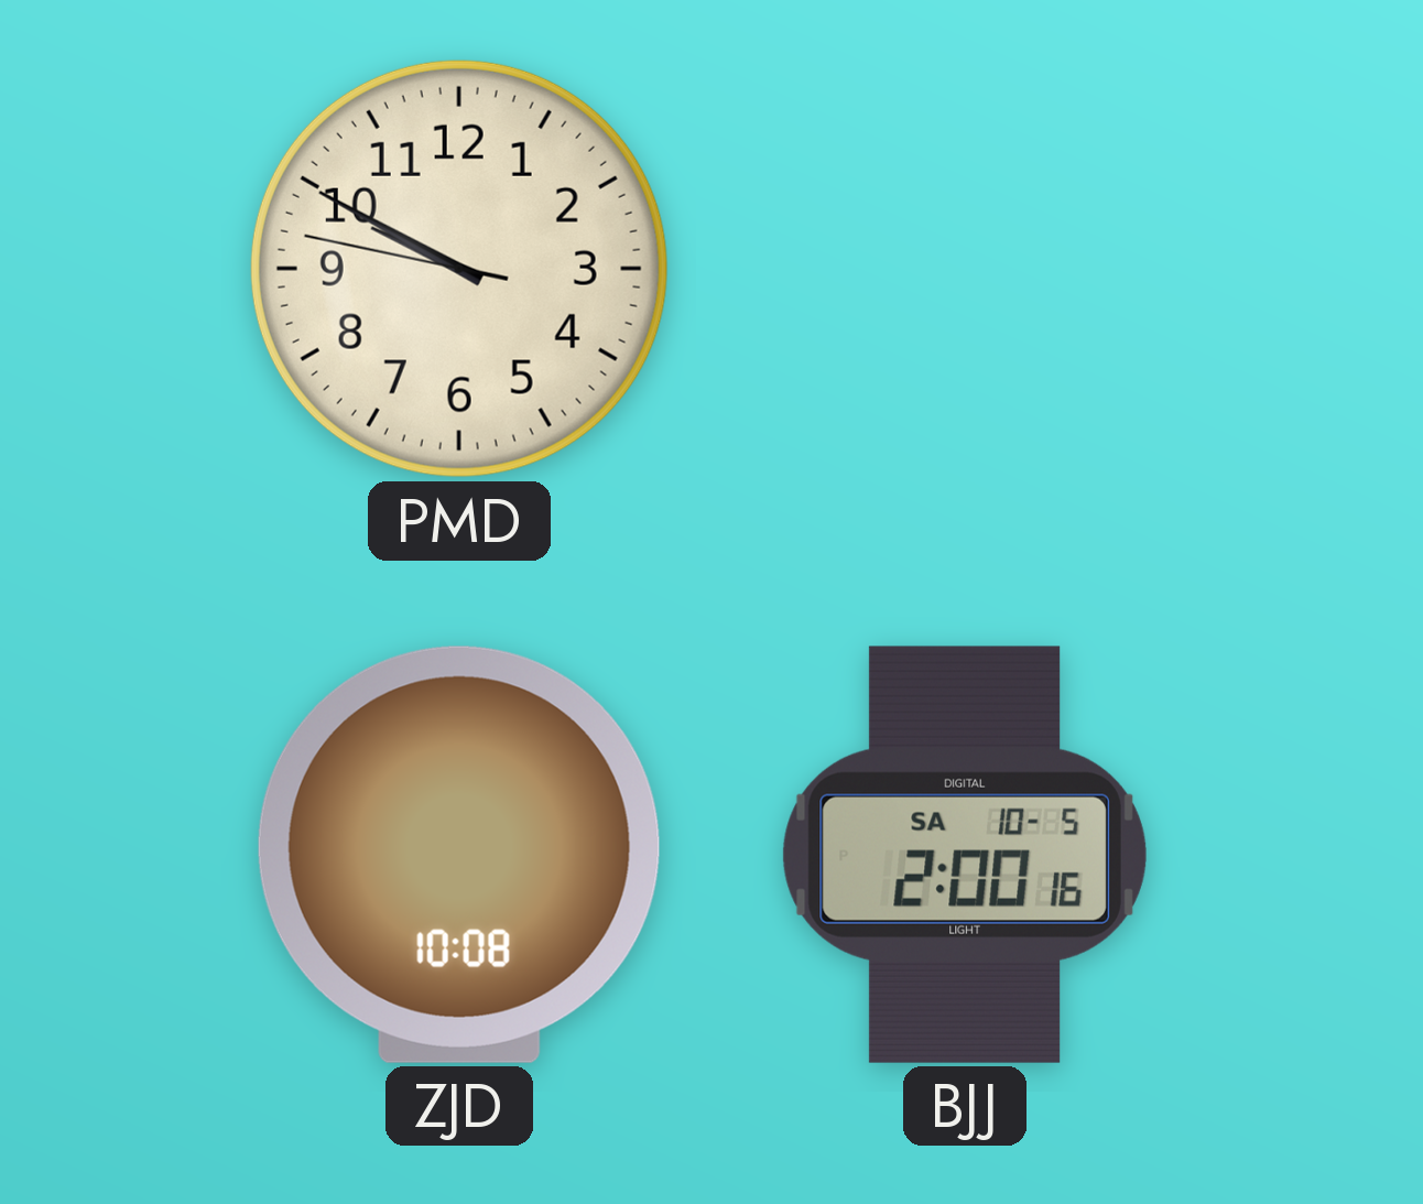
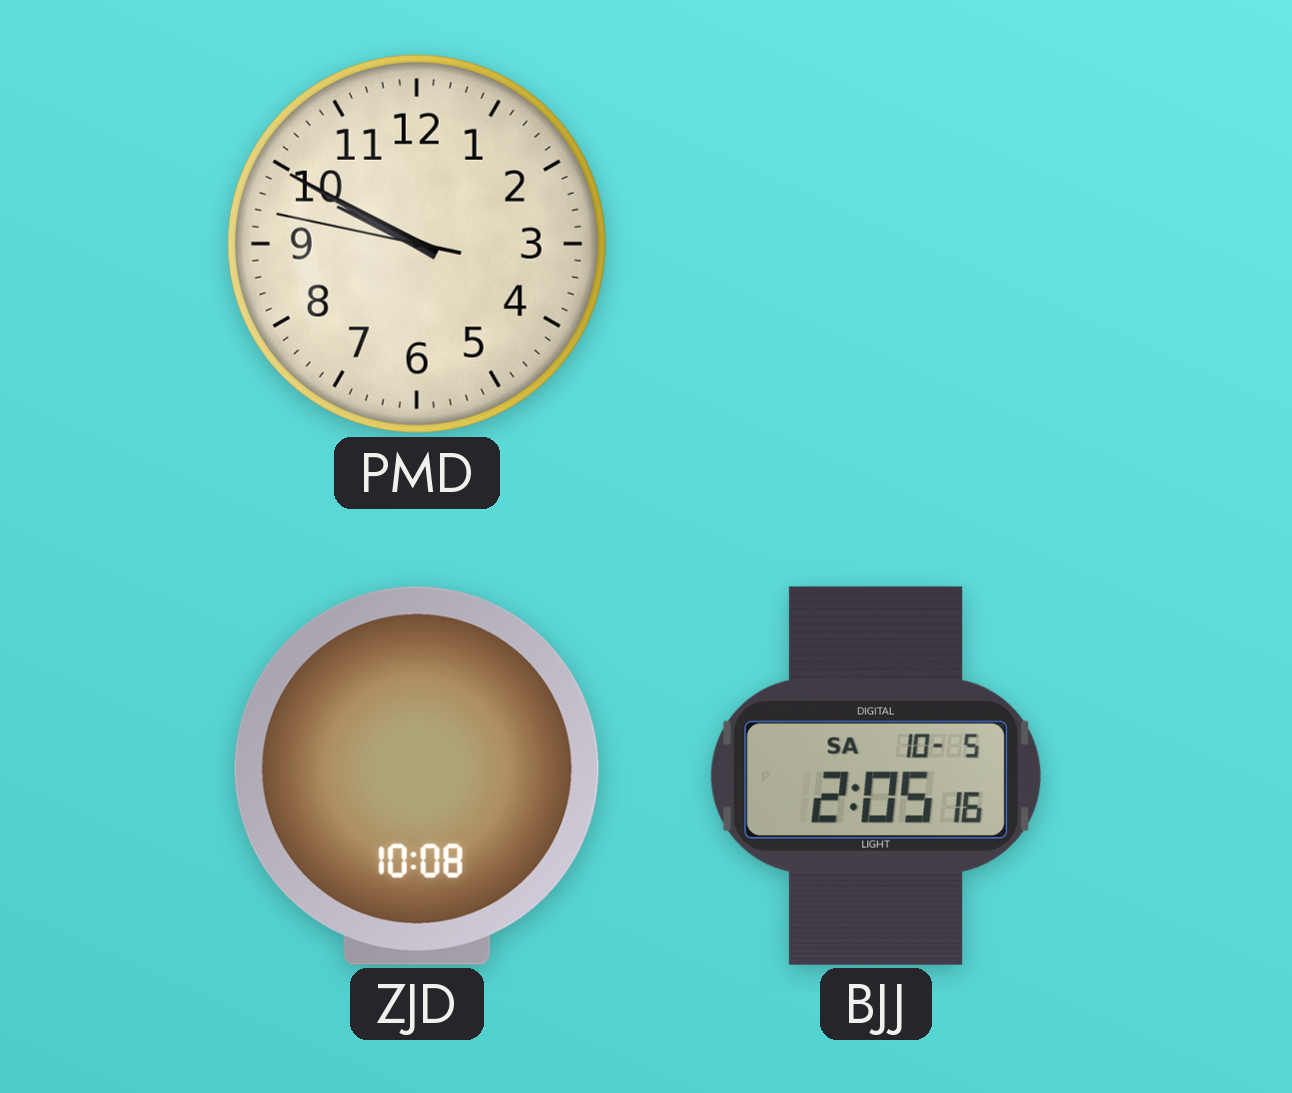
BJJ: 2:00 -> 2:05 (876, 776)
